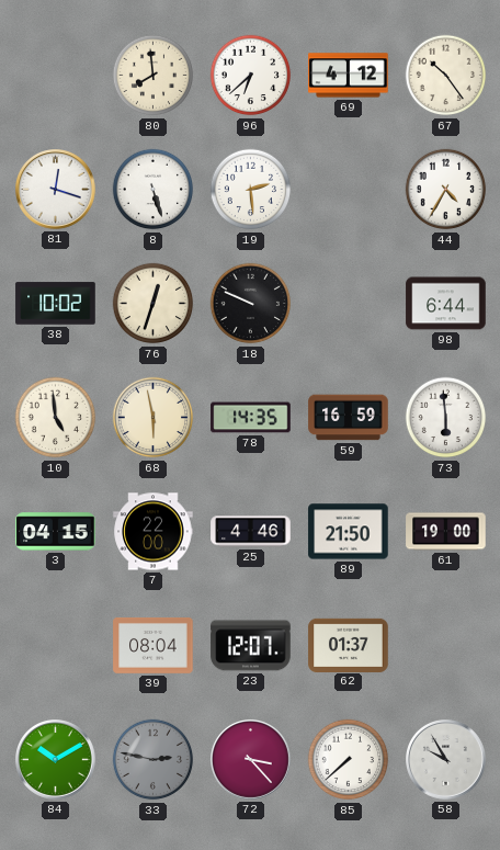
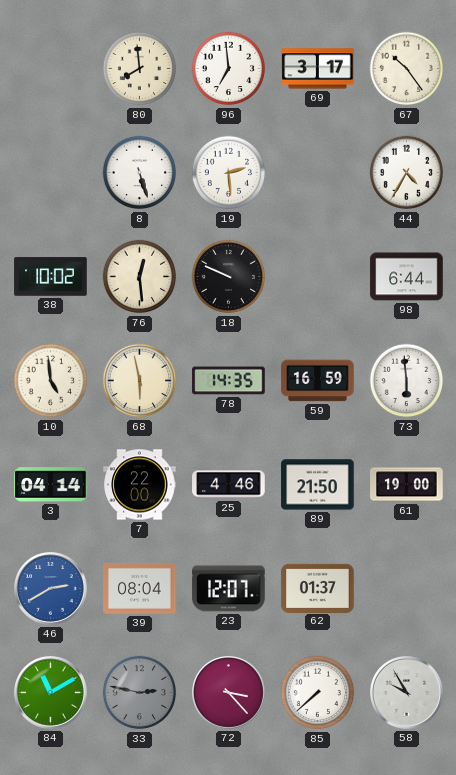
96: 6:38 -> 6:59 (229, 69)
69: 4:12 -> 3:17 (318, 69)
81: 12:18 -> none (56, 190)
76: 12:33 -> 12:29 (140, 277)
3: 04:15 -> 04:14 (51, 485)
46: none -> 2:40 (51, 589)
84: 10:10 -> 11:10 (51, 693)
